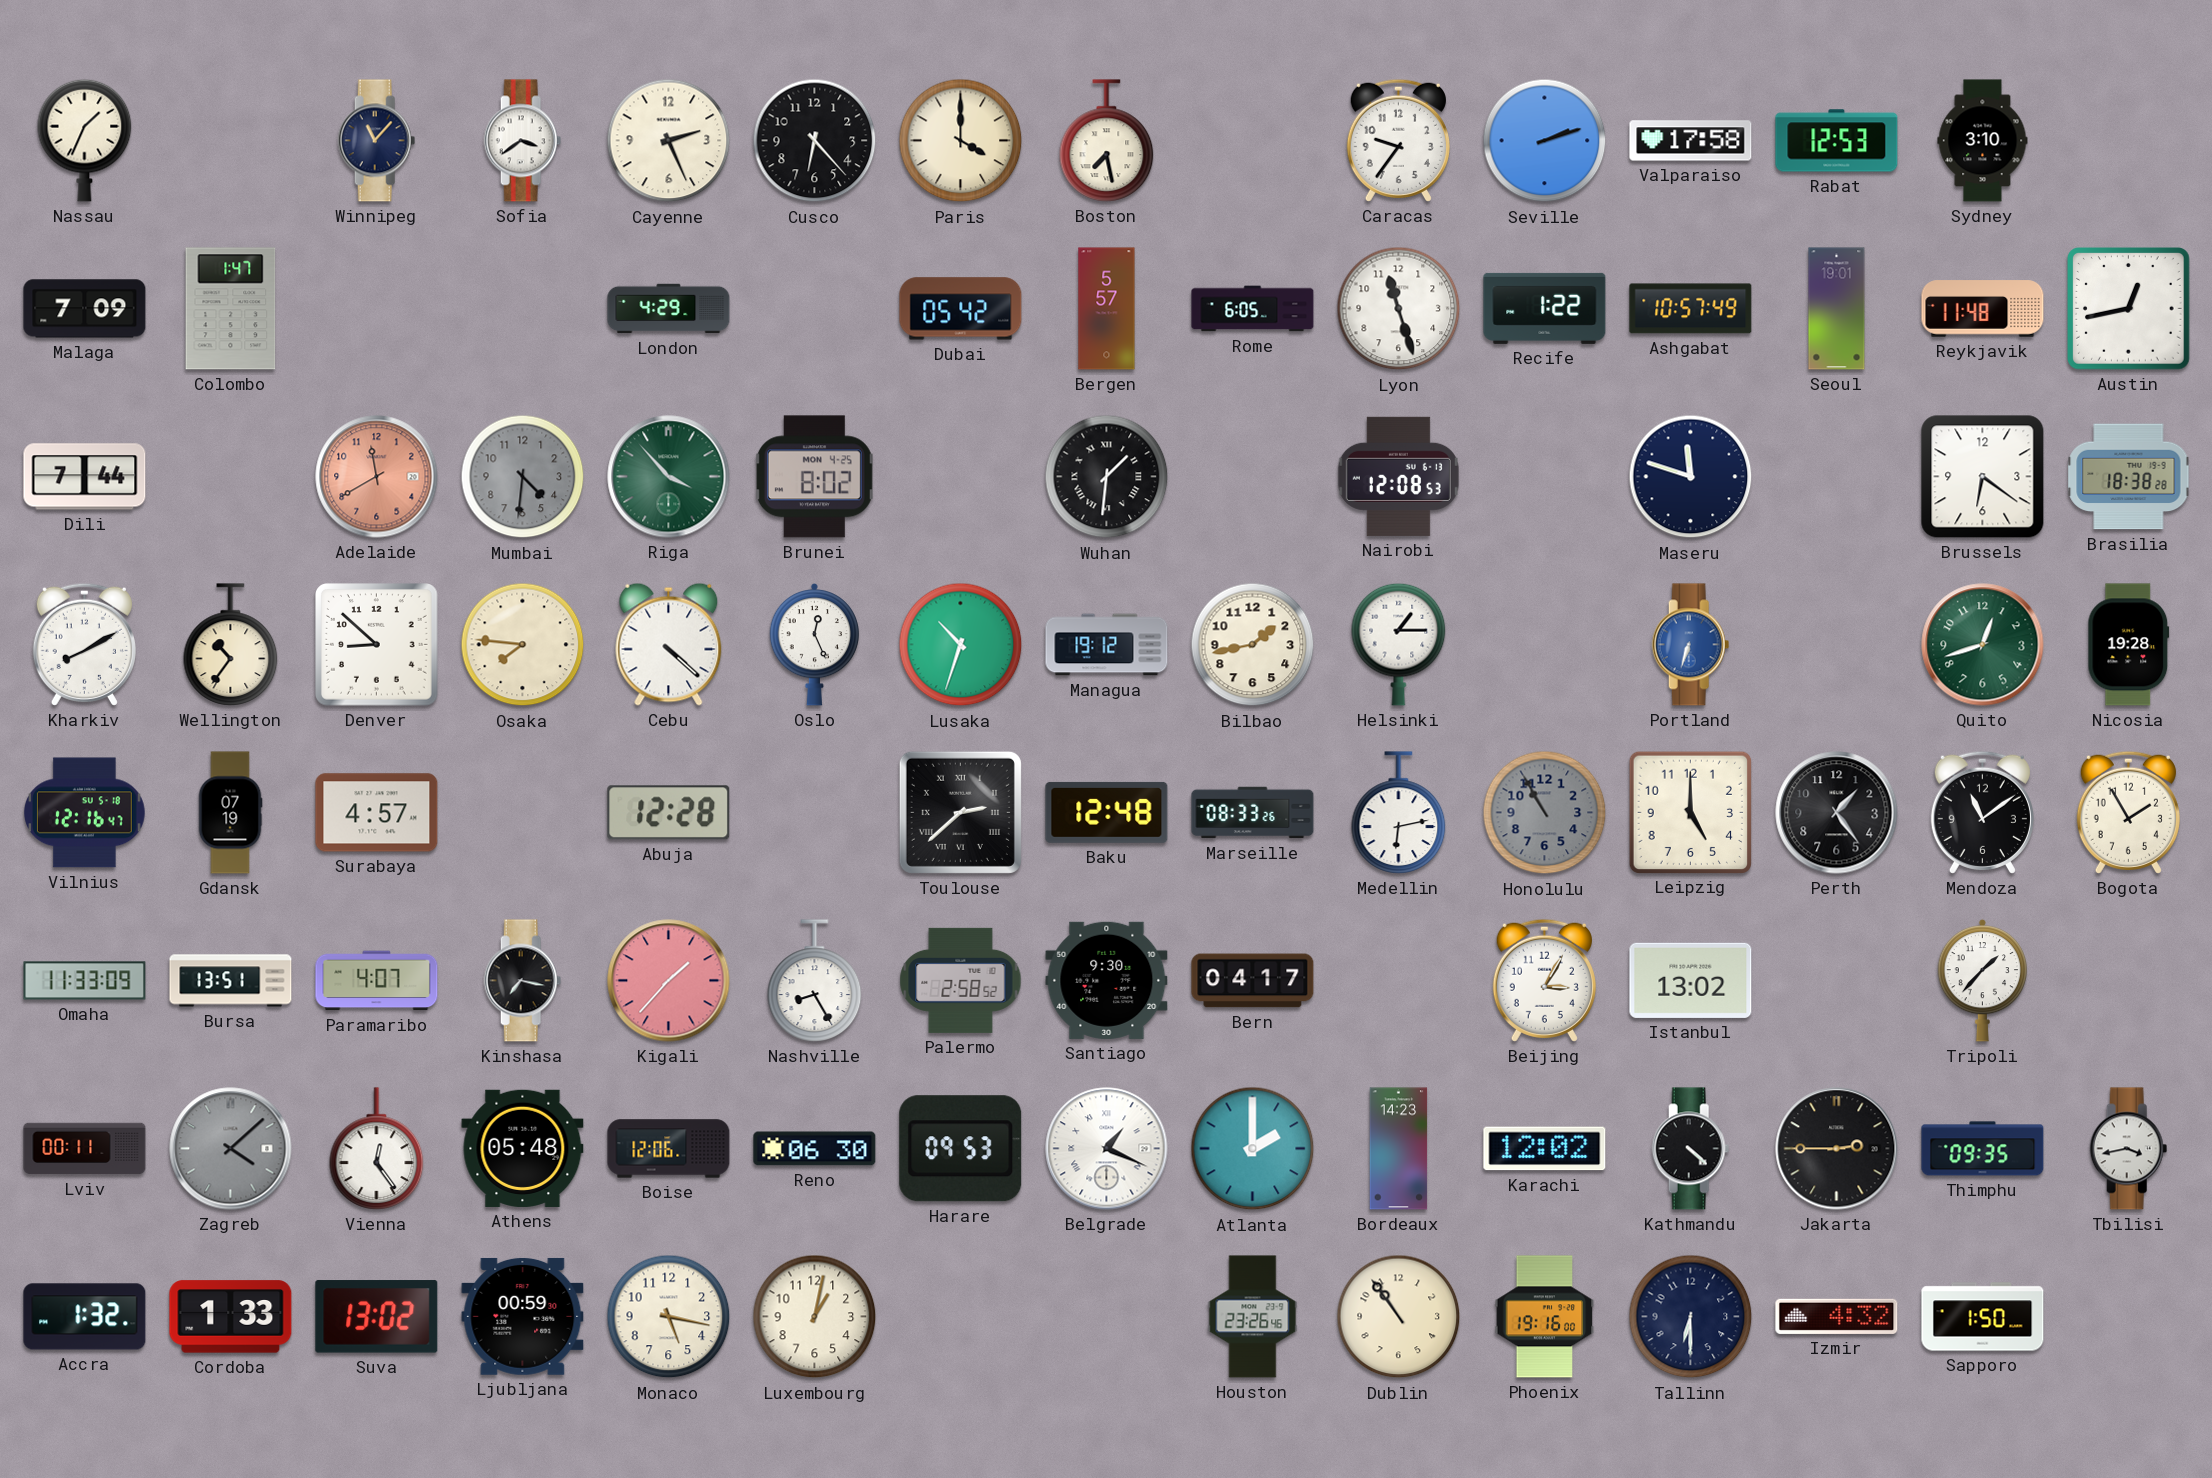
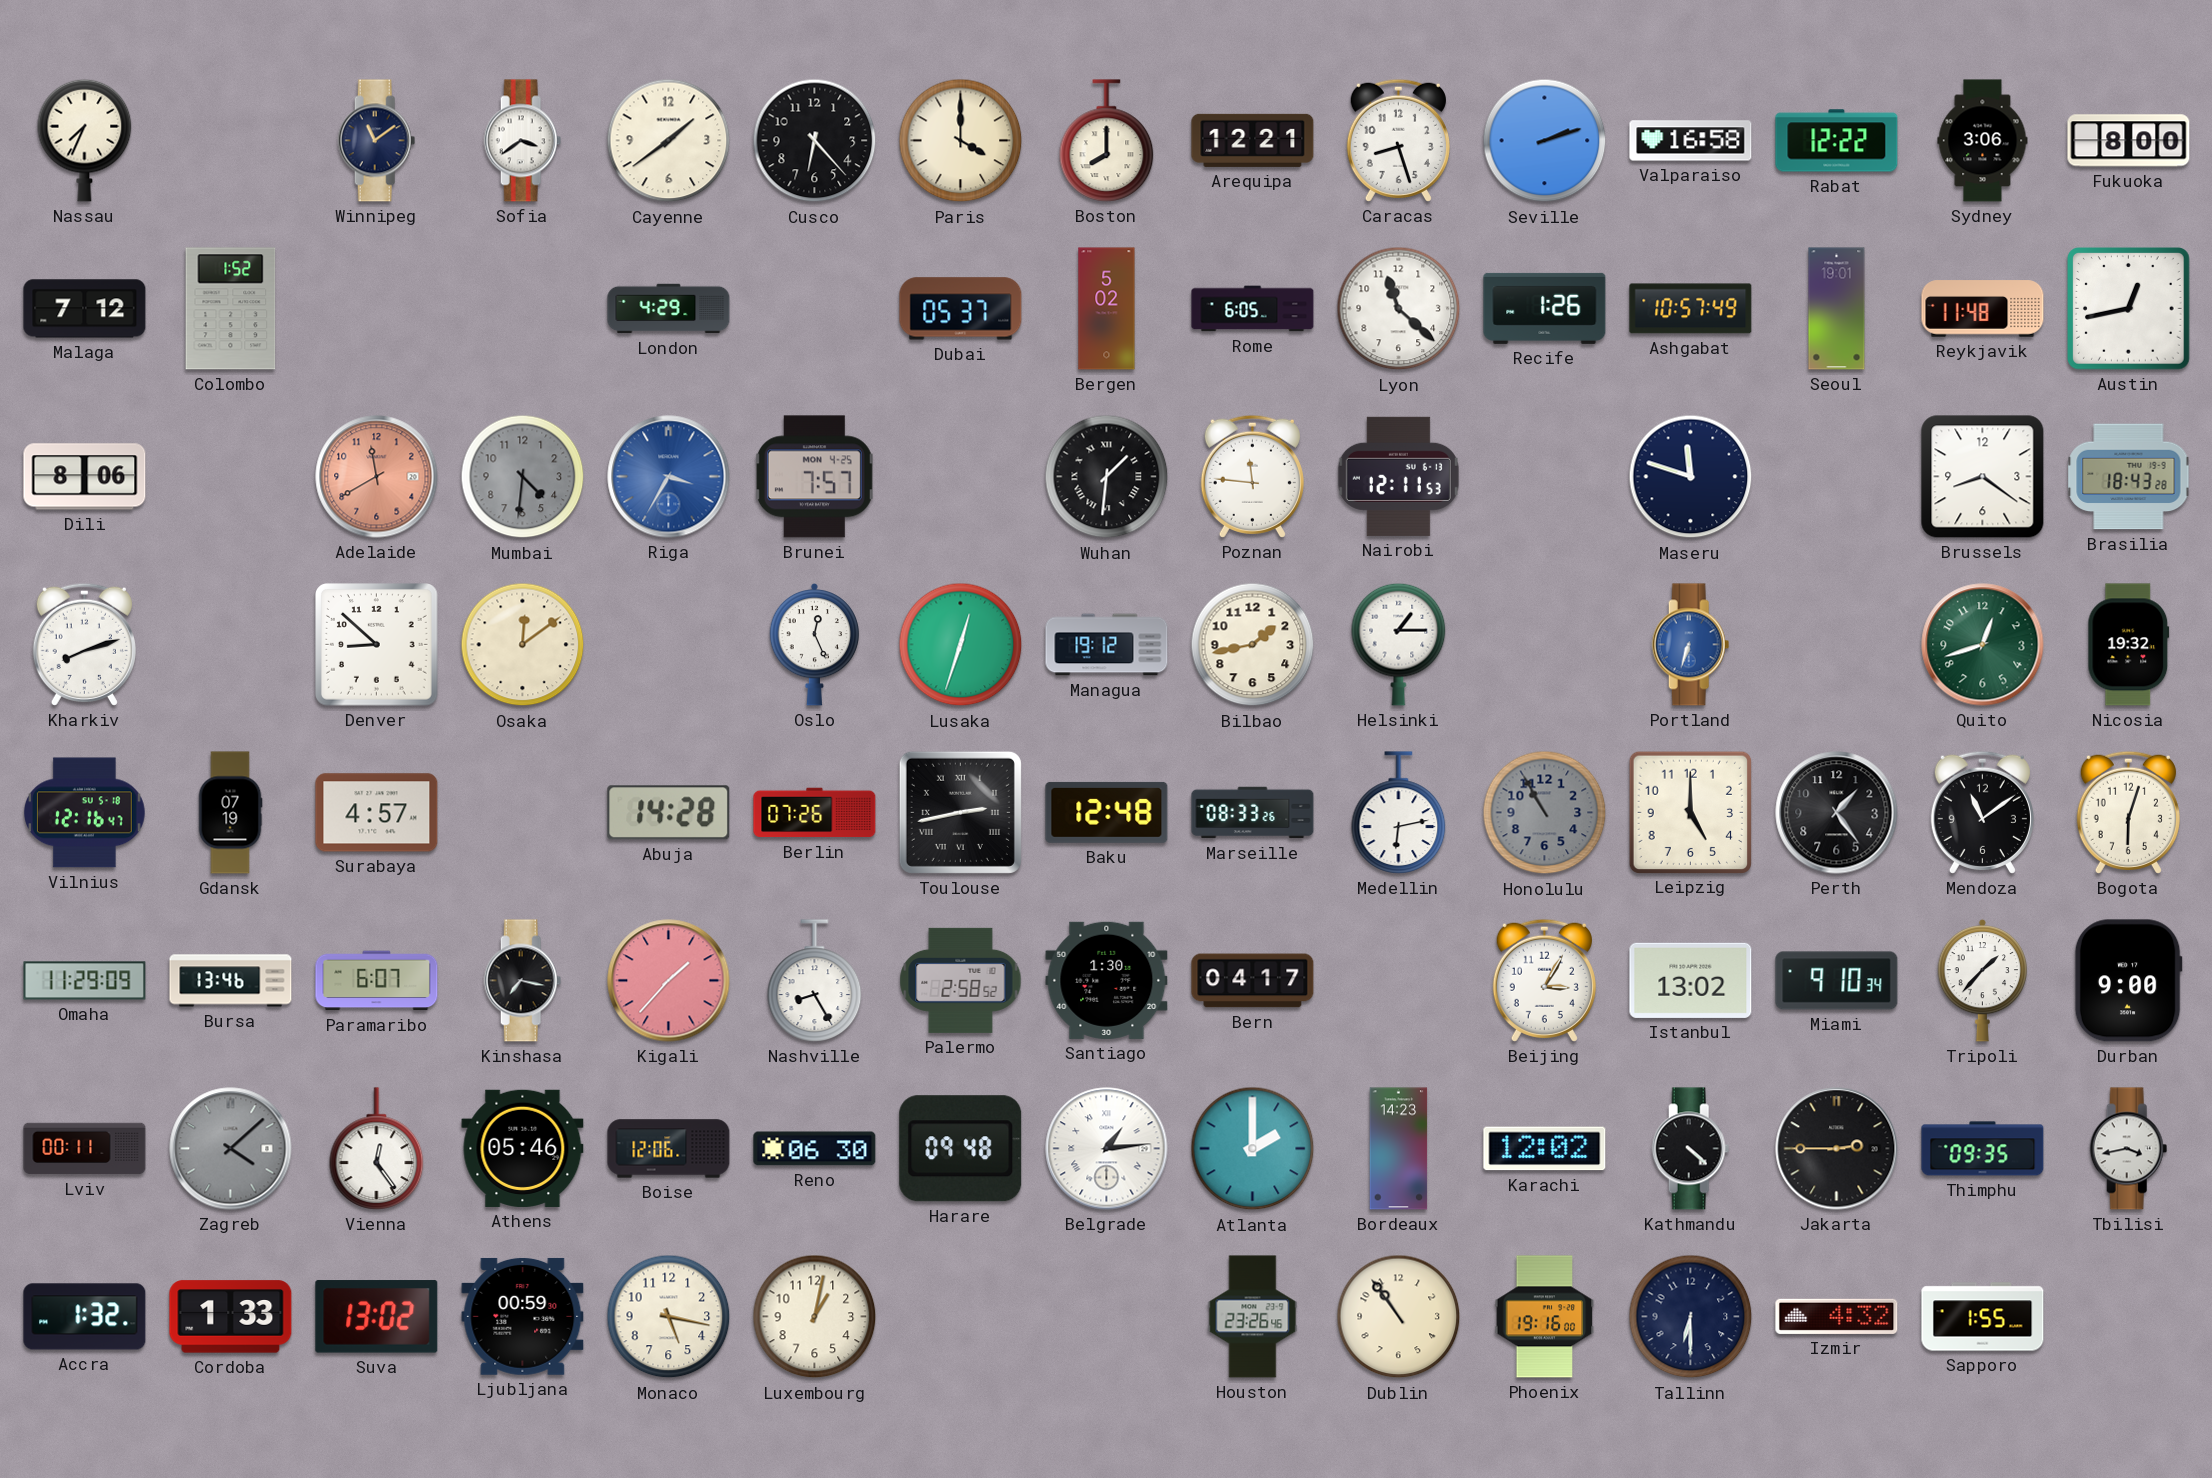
Nassau: 1:34 -> 7:34 (85, 140)
Winnipeg: 11:07 -> 11:09 (377, 141)
Cayenne: 2:26 -> 1:39 (669, 141)
Boston: 7:28 -> 8:00 (1107, 141)
Arequipa: none -> 12:21 (1253, 140)
Caracas: 9:36 -> 8:27 (1398, 140)
Valparaiso: 17:58 -> 16:58 (1691, 141)
Rabat: 12:53 -> 12:22 (1837, 141)
Sydney: 3:10 -> 3:06 (1983, 141)
Fukuoka: none -> 8:00 (2129, 141)
Malaga: 7:09 -> 7:12 (85, 309)
Colombo: 1:47 -> 1:52 (231, 309)
Dubai: 05:42 -> 05:37 (961, 309)
Bergen: 5:57 -> 5:02 (1107, 309)
Lyon: 11:27 -> 11:22 (1399, 309)
Recife: 1:22 -> 1:26 (1545, 308)
Dili: 7:44 -> 8:06 (85, 477)
Riga: 3:53 -> 3:35 (669, 477)
Riga dial: green -> blue (669, 477)
Brunei: 8:02 -> 7:57 (814, 477)
Poznan: none -> 11:46 (1252, 476)
Nairobi: 12:08 -> 12:11 (1398, 476)
Brussels: 6:21 -> 8:21 (1983, 477)
Brasilia: 18:38 -> 18:43 (2129, 477)
Kharkiv: 8:10 -> 8:12 (84, 644)
Wellington: 10:36 -> none (231, 645)
Osaka: 7:46 -> 12:09 (523, 645)
Cebu: 4:22 -> none (669, 644)
Lusaka: 10:33 -> 12:33 (961, 645)
Nicosia: 19:28 -> 19:32 (2129, 645)
Abuja: 12:28 -> 14:28 (669, 813)
Berlin: none -> 07:26 (815, 813)
Toulouse: 2:38 -> 2:43 (960, 812)
Bogota: 1:55 -> 6:03 (2128, 812)
Omaha: 11:33 -> 11:29 (85, 981)
Bursa: 13:51 -> 13:46 (231, 981)
Paramaribo: 4:07 -> 6:07 (377, 981)
Santiago: 9:30 -> 1:30 (1107, 980)
Miami: none -> 9:10 (1837, 981)
Durban: none -> 9:00 (2128, 981)
Athens: 05:48 -> 05:46 (523, 1148)
Harare: 09:53 -> 09:48 (961, 1149)
Belgrade: 1:19 -> 1:14 (1107, 1149)
Sapporo: 1:50 -> 1:55 (1983, 1317)
